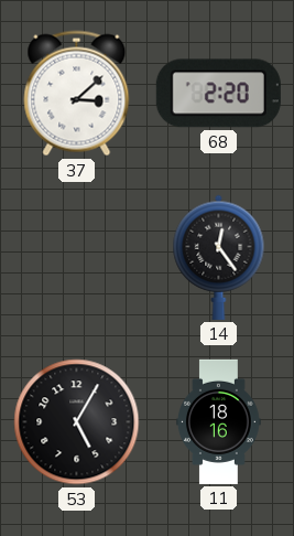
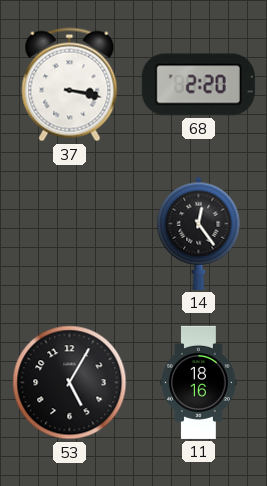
37: 3:08 -> 3:17 (70, 85)
